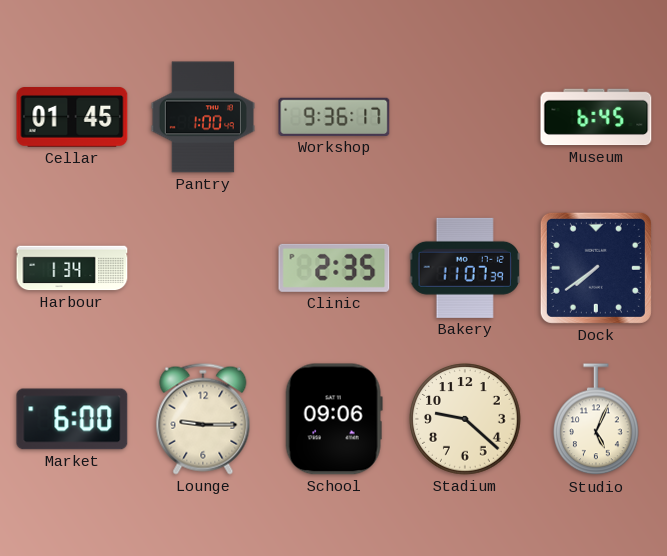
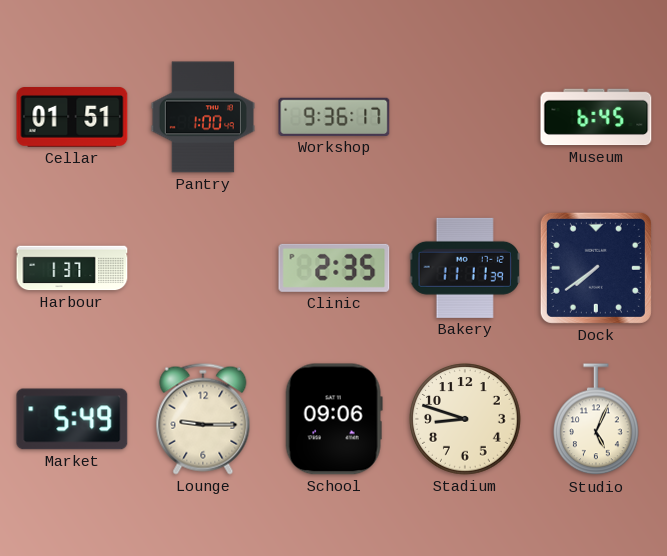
Cellar: 01:45 -> 01:51 (72, 118)
Harbour: 1:34 -> 1:37 (72, 268)
Bakery: 11:07 -> 11:11 (465, 268)
Market: 6:00 -> 5:49 (72, 419)
Stadium: 9:22 -> 8:48 (465, 419)
